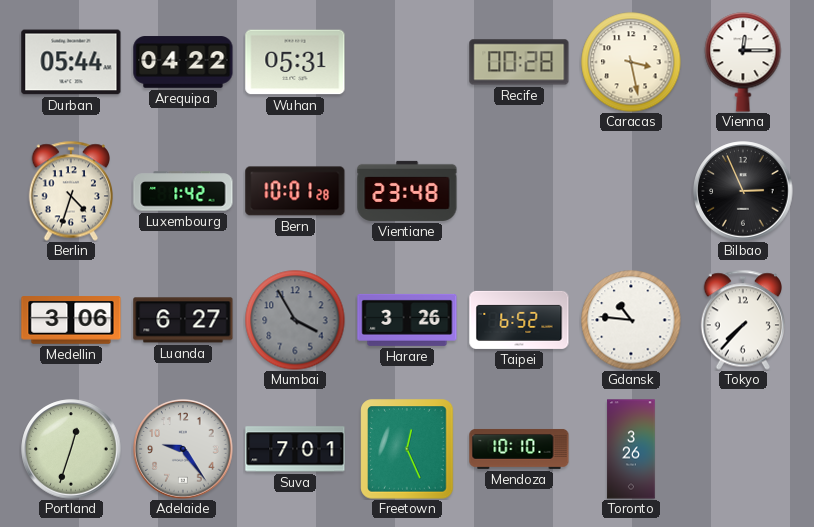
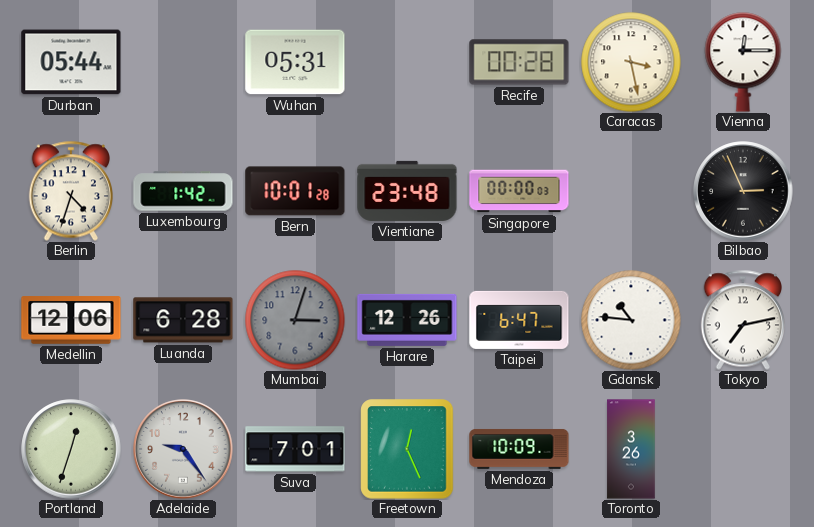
Arequipa: 04:22 -> none (183, 62)
Singapore: none -> 00:00 (519, 191)
Medellin: 3:06 -> 12:06 (71, 320)
Luanda: 6:27 -> 6:28 (183, 320)
Mumbai: 3:55 -> 3:03 (295, 320)
Harare: 3:26 -> 12:26 (407, 320)
Taipei: 6:52 -> 6:47 (519, 320)
Tokyo: 7:37 -> 7:13 (742, 320)
Mendoza: 10:10 -> 10:09 (519, 449)
